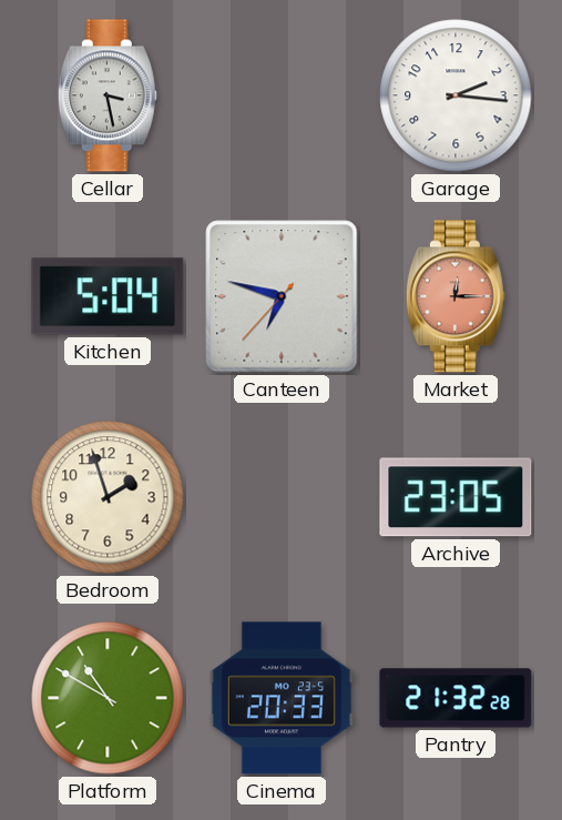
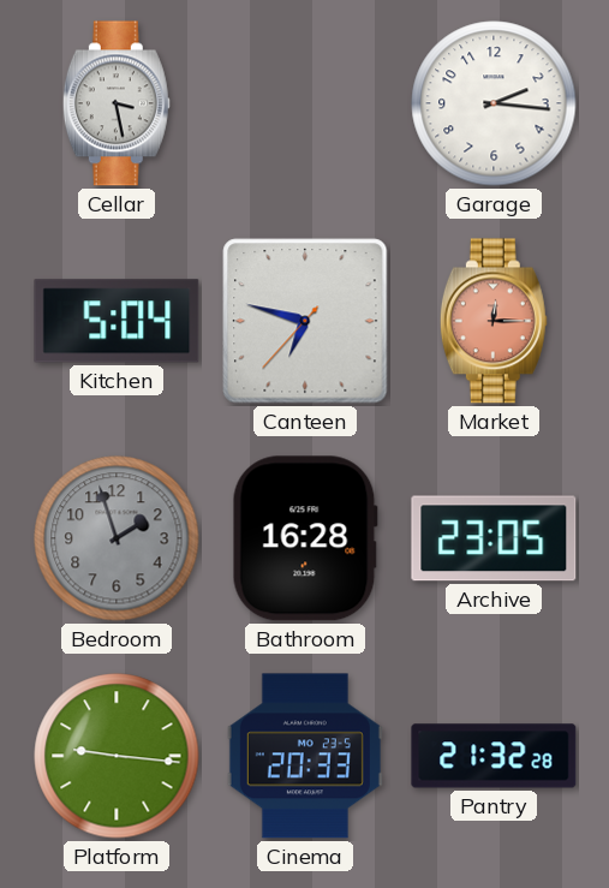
Bedroom dial: cream -> grey (117, 538)
Bathroom: none -> 16:28 (305, 538)
Platform: 10:50 -> 9:16 (117, 756)
